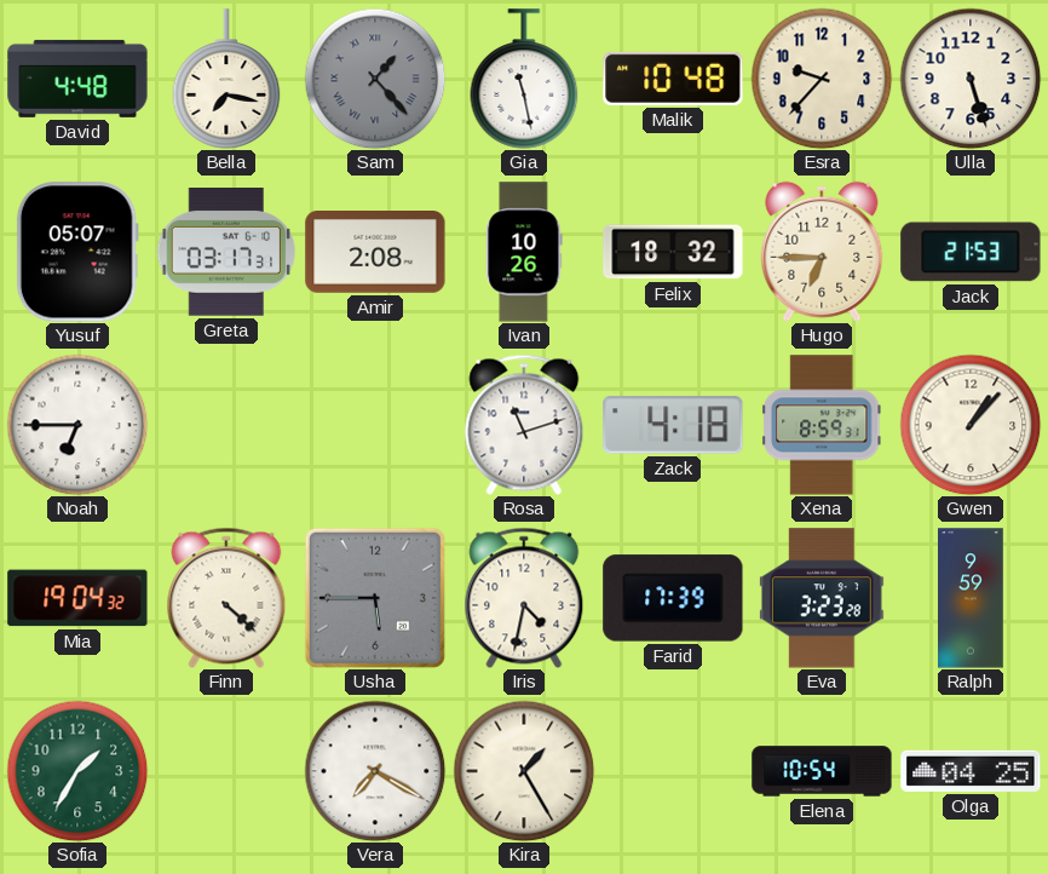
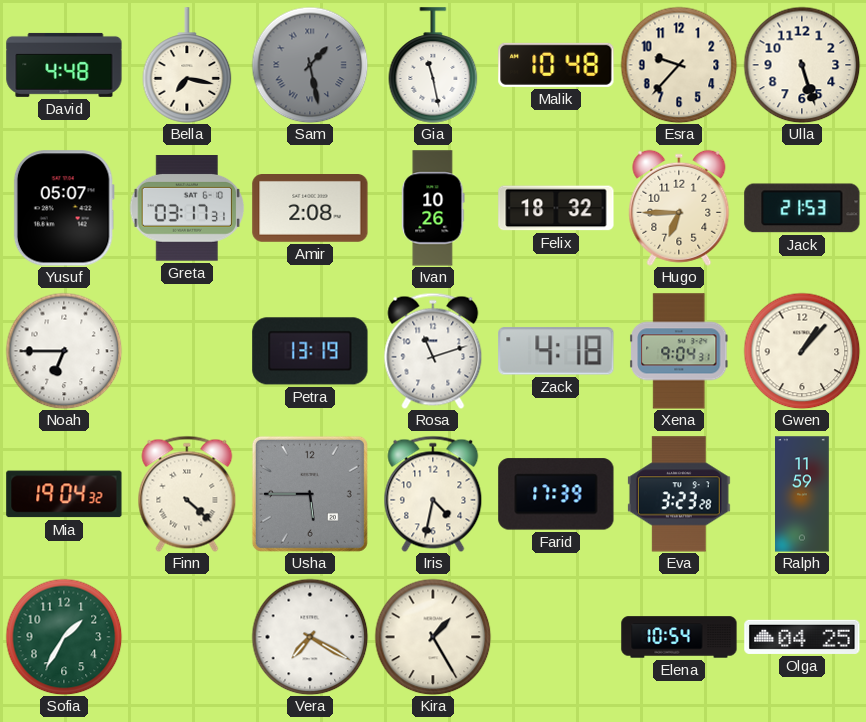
Sam: 1:23 -> 1:28 (310, 65)
Petra: none -> 13:19 (310, 351)
Xena: 8:59 -> 9:04 (680, 351)
Ralph: 9:59 -> 11:59 (803, 494)
